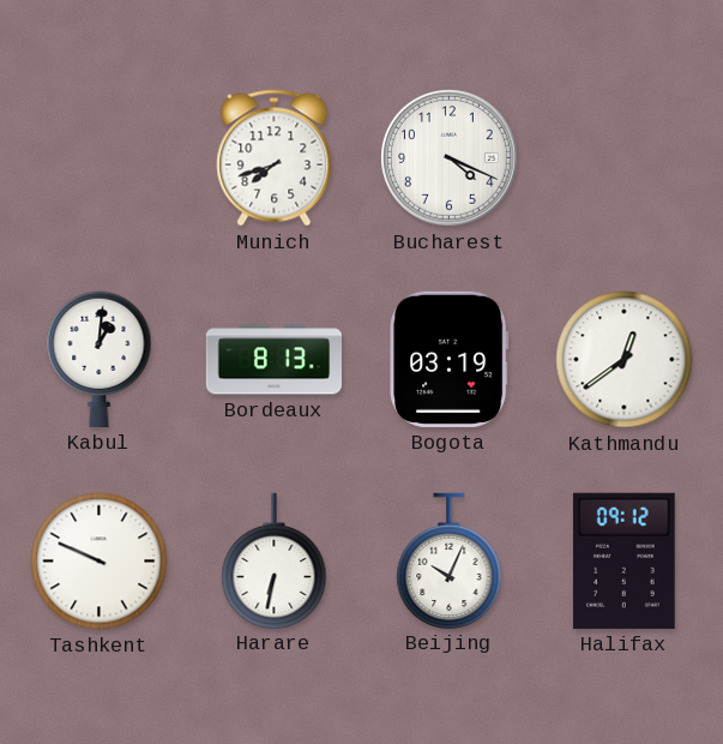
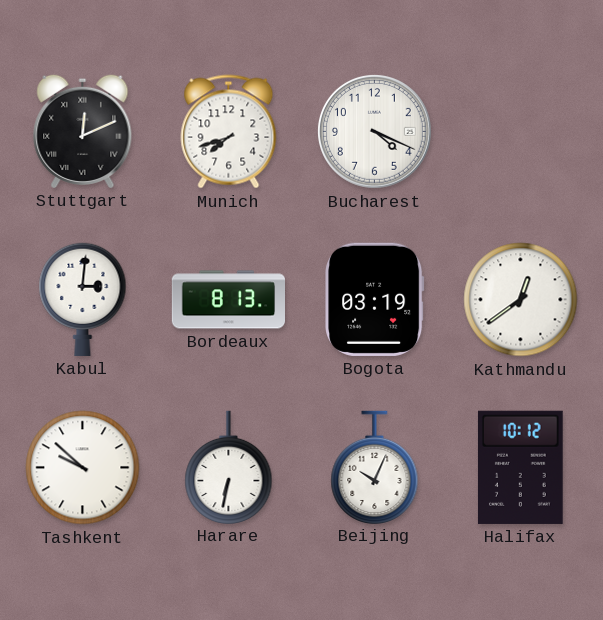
Stuttgart: none -> 12:11 (83, 131)
Kabul: 1:01 -> 3:01 (83, 299)
Tashkent: 9:49 -> 9:52 (83, 468)
Halifax: 09:12 -> 10:12 (520, 467)
